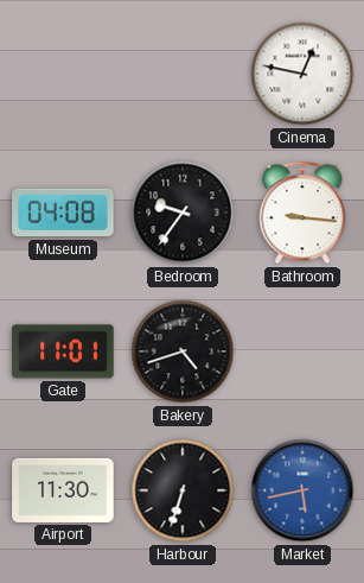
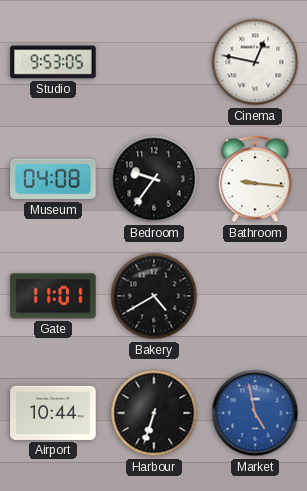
Studio: none -> 9:53 (53, 62)
Bakery: 4:42 -> 4:40 (154, 296)
Airport: 11:30 -> 10:44 (53, 413)
Market: 5:43 -> 4:58 (255, 413)
